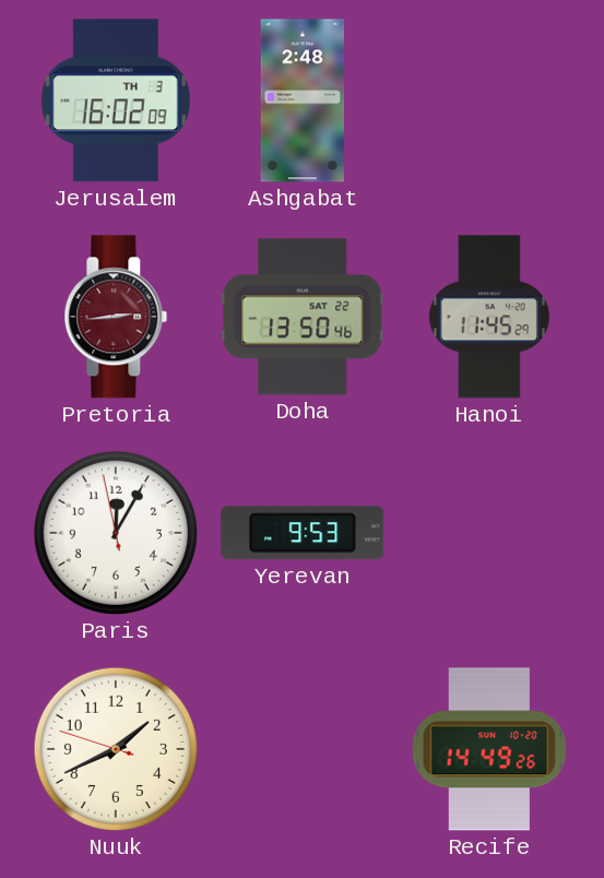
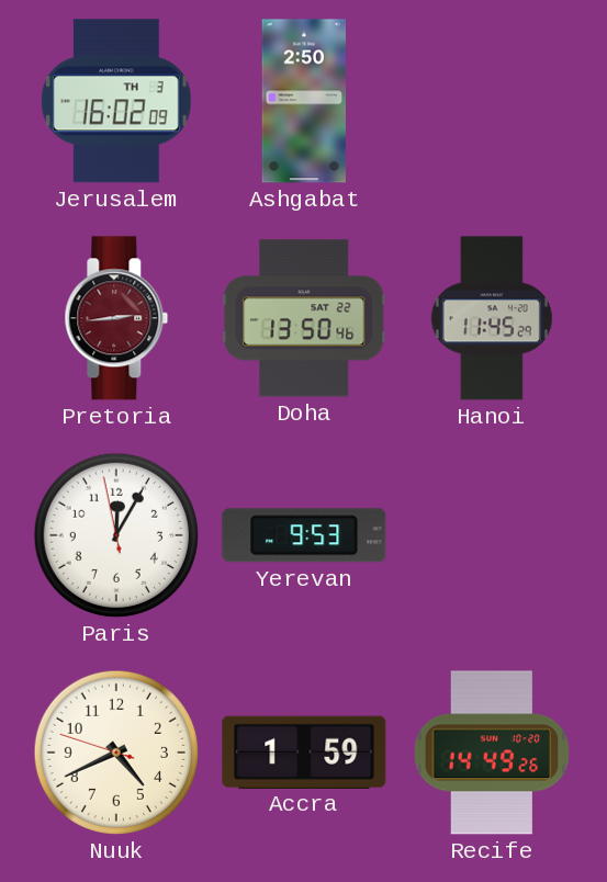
Ashgabat: 2:48 -> 2:50 (304, 101)
Nuuk: 1:40 -> 4:40 (116, 753)
Accra: none -> 1:59 (304, 751)
